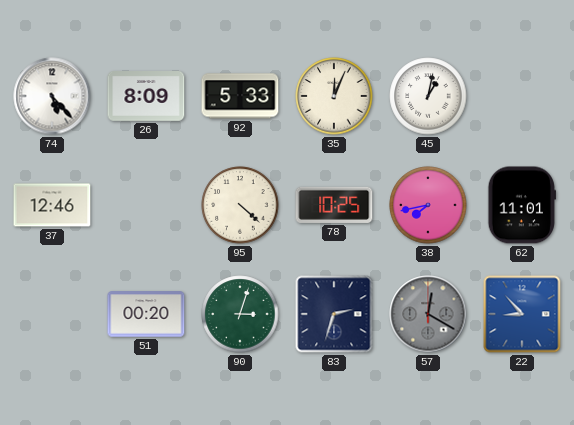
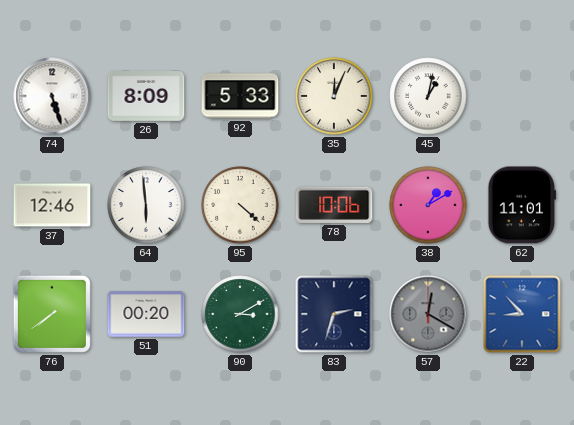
74: 5:23 -> 5:27 (52, 96)
64: none -> 5:59 (146, 205)
78: 10:25 -> 10:06 (334, 205)
38: 7:43 -> 1:10 (428, 205)
76: none -> 7:39 (52, 314)
90: 3:03 -> 3:10 (240, 314)
